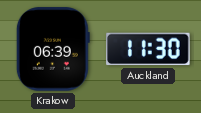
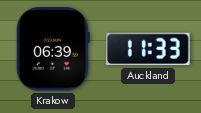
Auckland: 11:30 -> 11:33 (148, 49)
